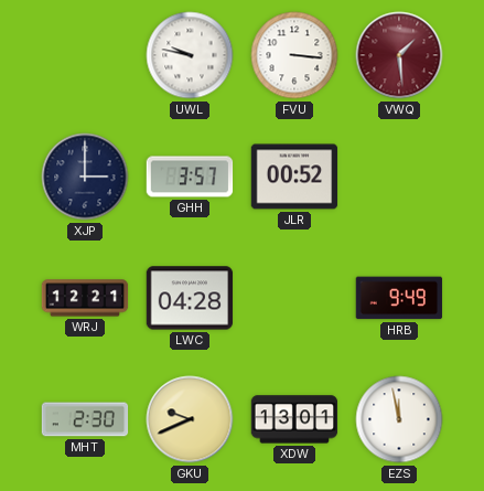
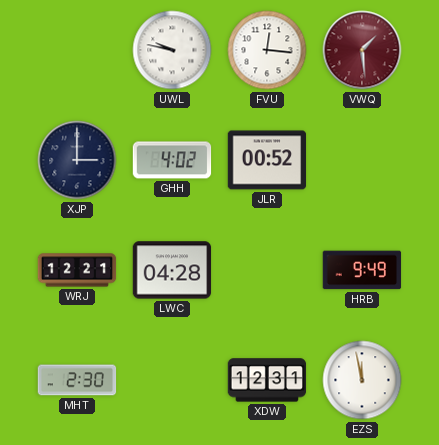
FVU: 3:16 -> 12:16 (267, 50)
GHH: 3:57 -> 4:02 (172, 160)
GKU: 9:41 -> none (190, 419)
XDW: 13:01 -> 12:31 (267, 380)
